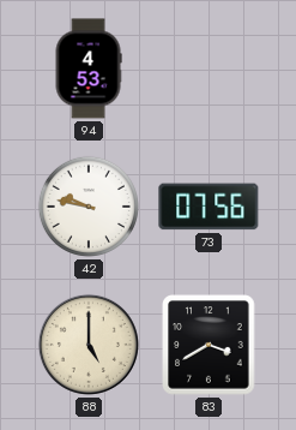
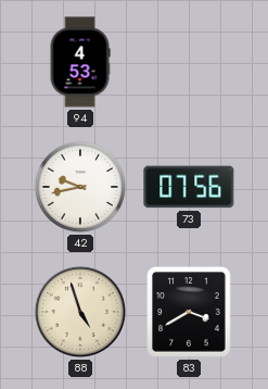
42: 9:47 -> 9:43 (80, 187)
88: 5:00 -> 4:57 (80, 312)
